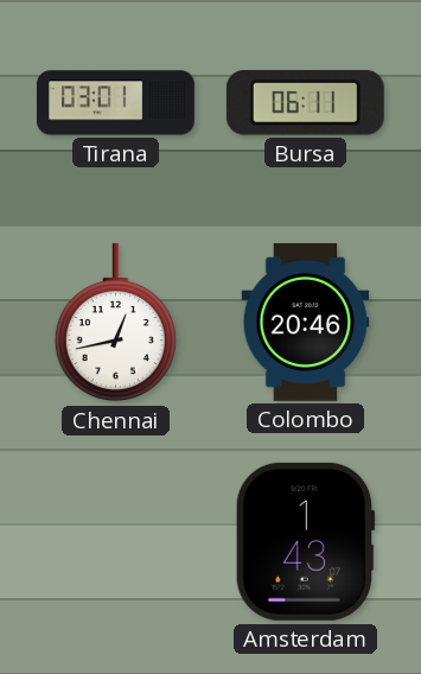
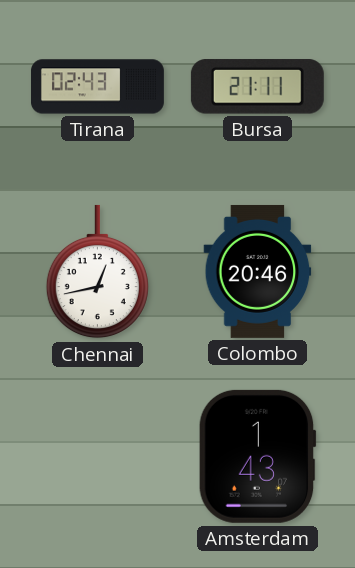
Tirana: 03:01 -> 02:43 (98, 87)
Bursa: 06:11 -> 21:11 (257, 87)
